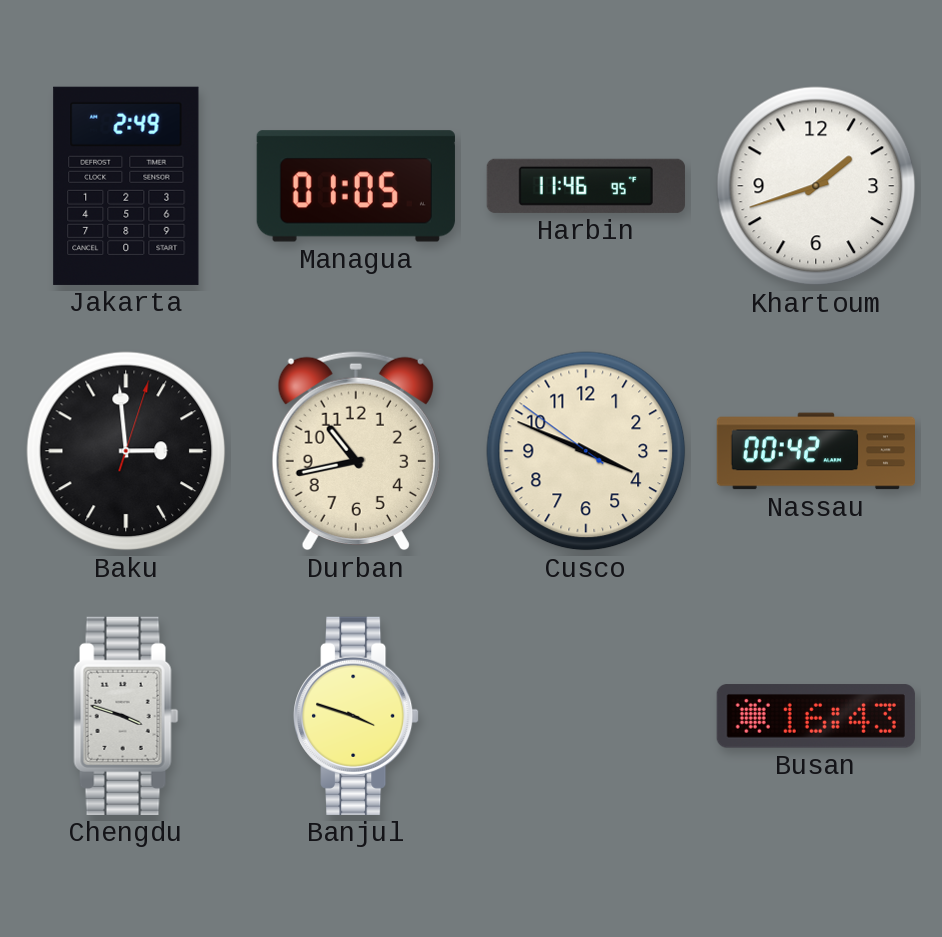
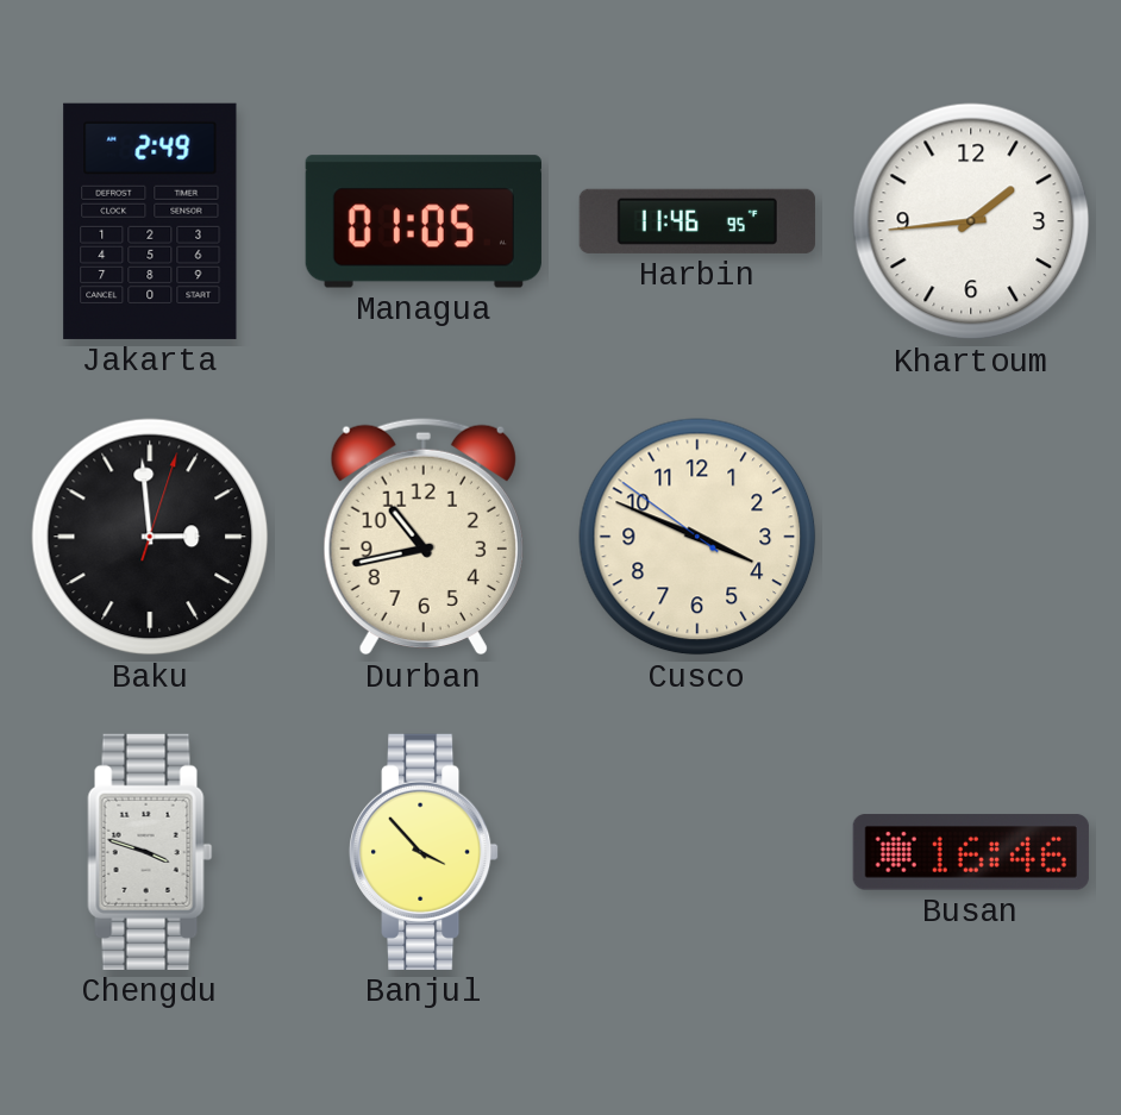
Khartoum: 1:42 -> 1:44 (971, 221)
Nassau: 00:42 -> none (815, 451)
Banjul: 3:48 -> 3:53 (424, 852)
Busan: 16:43 -> 16:46 (971, 852)
